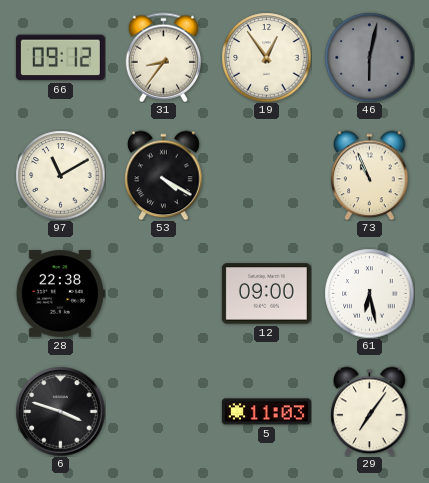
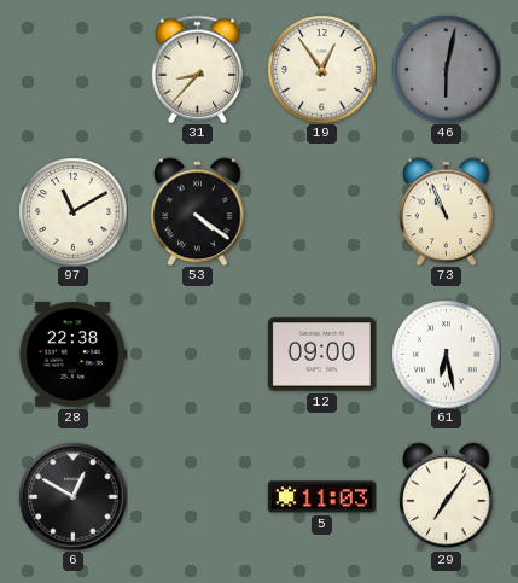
66: 09:12 -> none (60, 58)
31: 8:36 -> 8:37 (197, 69)
53: 4:20 -> 4:21 (198, 211)
6: 3:48 -> 12:50 (72, 496)
